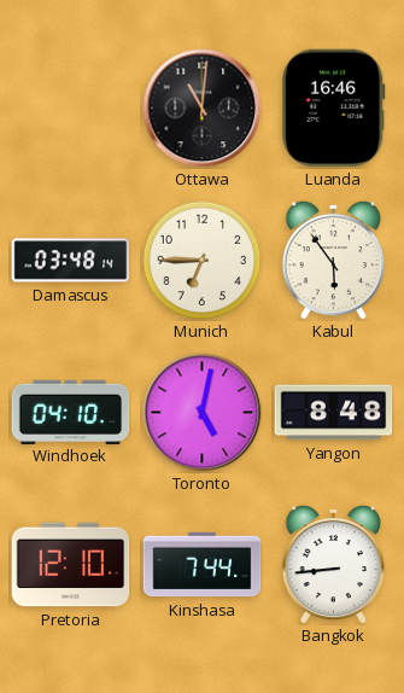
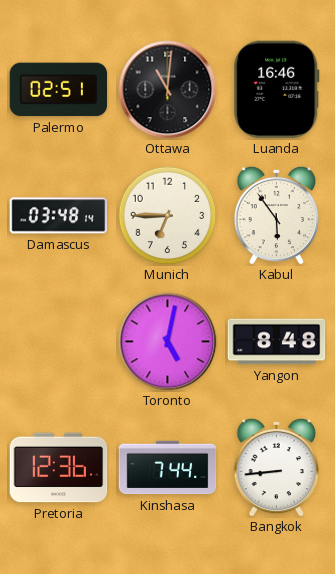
Palermo: none -> 02:51 (59, 90)
Windhoek: 04:10 -> none (71, 412)
Pretoria: 12:10 -> 12:36 (59, 468)
